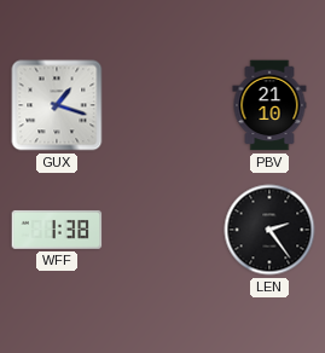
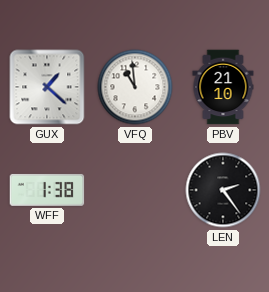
GUX: 1:18 -> 1:22 (47, 87)
VFQ: none -> 10:59 (135, 87)
